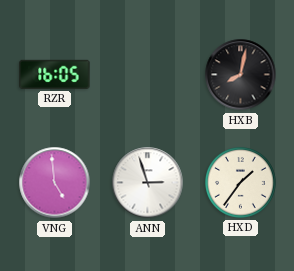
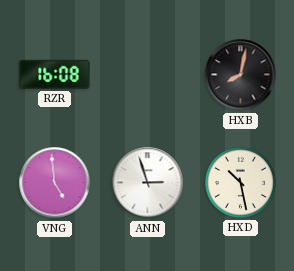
RZR: 16:05 -> 16:08 (55, 74)
HXD: 1:36 -> 10:28 (241, 183)
